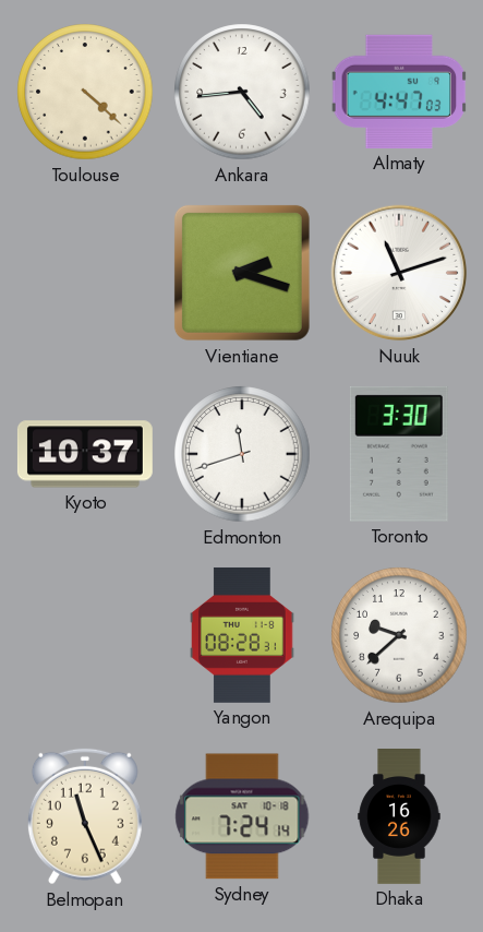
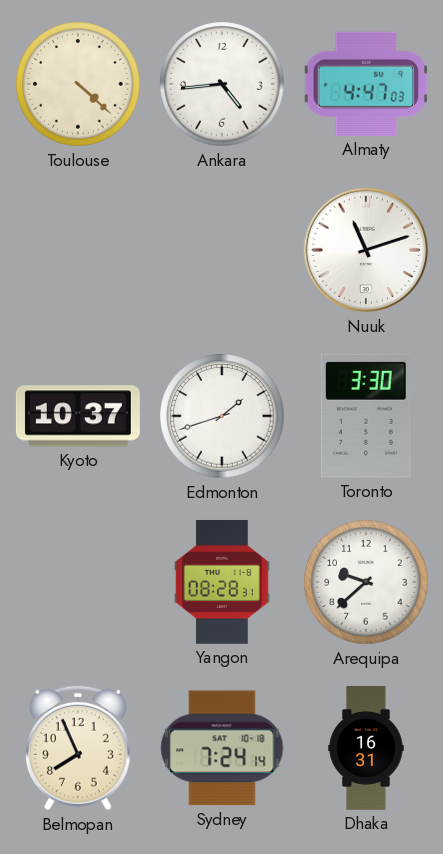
Vientiane: 2:18 -> none (242, 273)
Edmonton: 11:42 -> 1:42 (222, 416)
Belmopan: 11:26 -> 7:56 (78, 748)
Dhaka: 16:26 -> 16:31 (366, 749)
